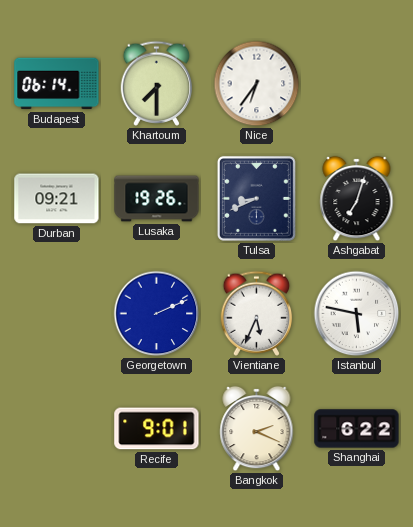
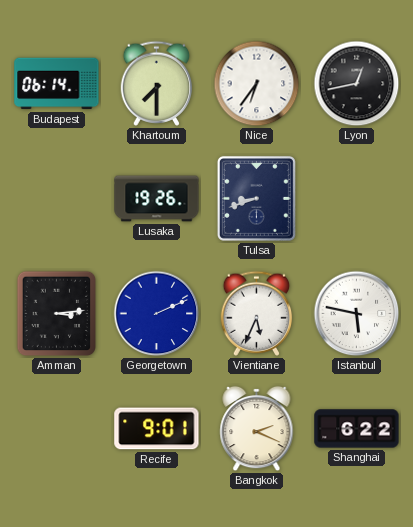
Lyon: none -> 12:43 (357, 84)
Durban: 09:21 -> none (57, 199)
Tulsa: 8:41 -> 8:42 (256, 198)
Ashgabat: 7:03 -> none (357, 199)
Amman: none -> 3:14 (57, 314)
